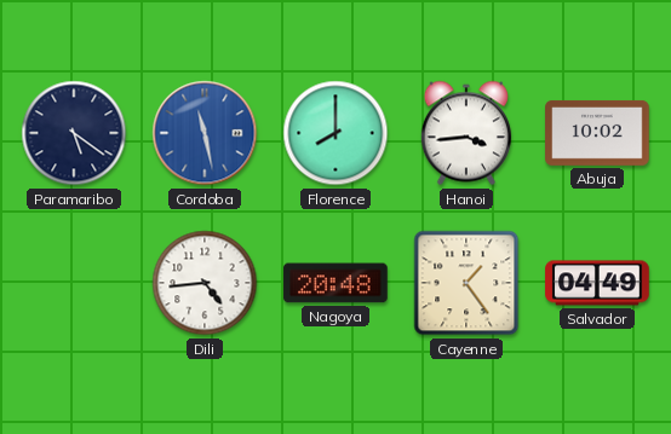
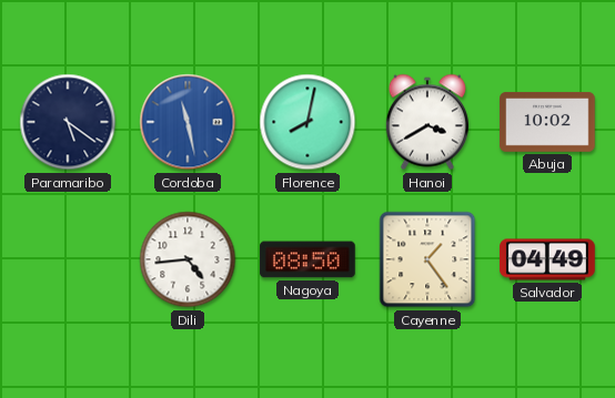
Florence: 8:00 -> 8:02 (307, 122)
Hanoi: 3:44 -> 3:40 (427, 122)
Nagoya: 20:48 -> 08:50 (307, 259)
